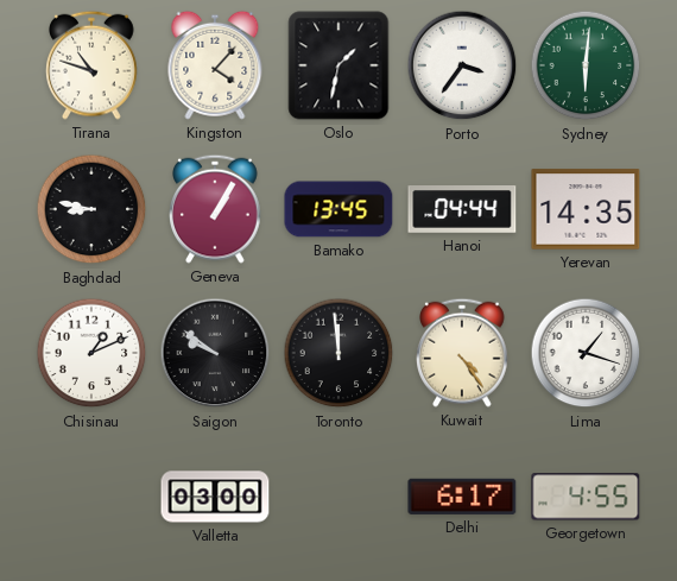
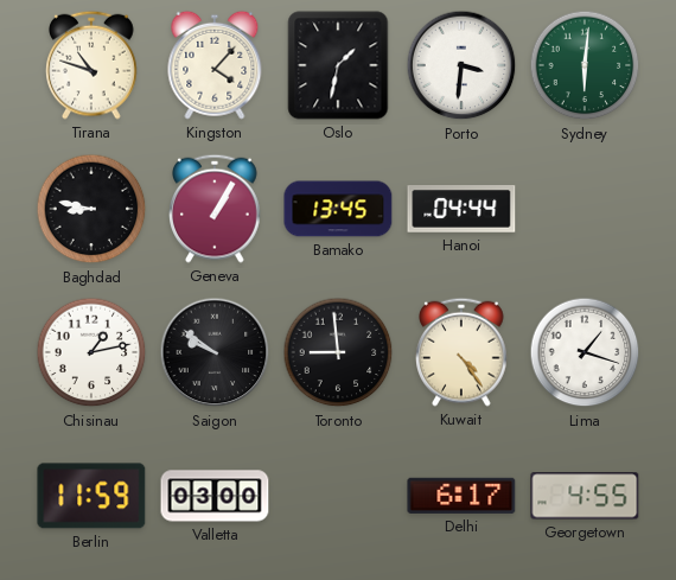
Porto: 3:36 -> 3:31 (461, 65)
Yerevan: 14:35 -> none (586, 209)
Chisinau: 1:11 -> 1:13 (91, 352)
Toronto: 11:59 -> 8:59 (338, 352)
Berlin: none -> 11:59 (91, 496)
